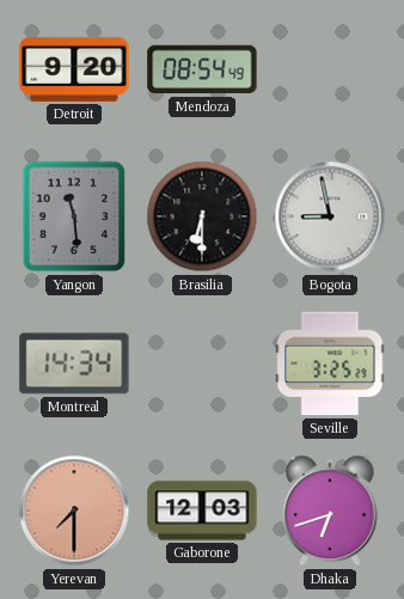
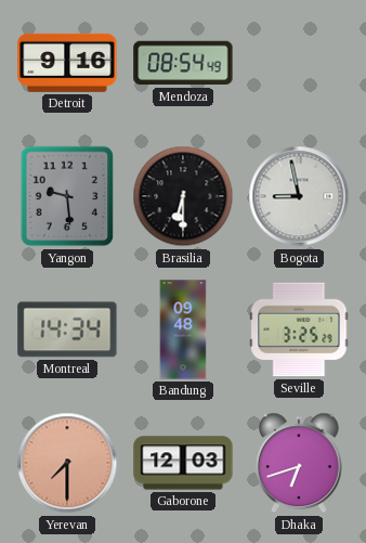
Detroit: 9:20 -> 9:16 (67, 63)
Yangon: 11:29 -> 9:29 (67, 196)
Bandung: none -> 09:48 (183, 329)
